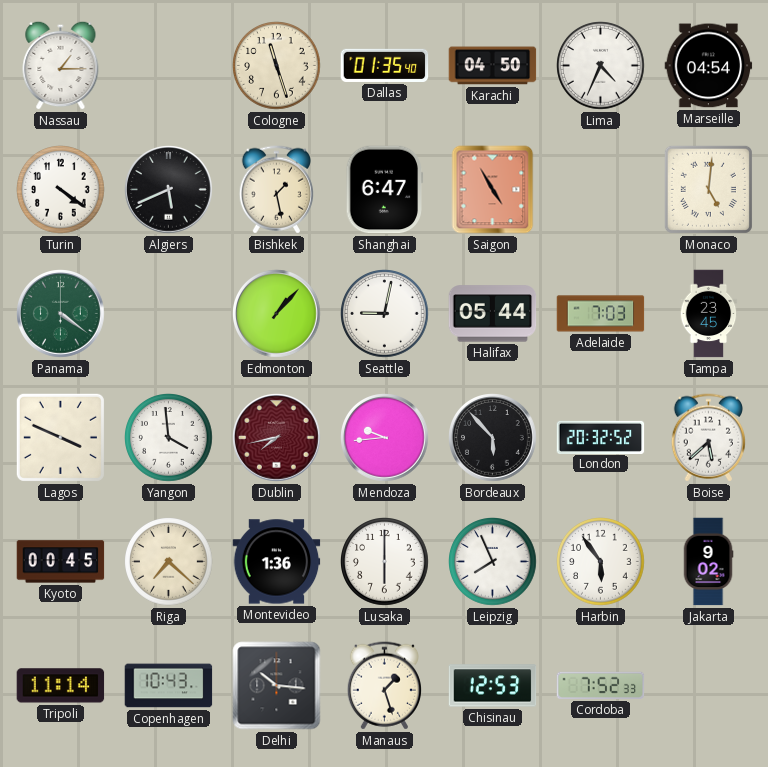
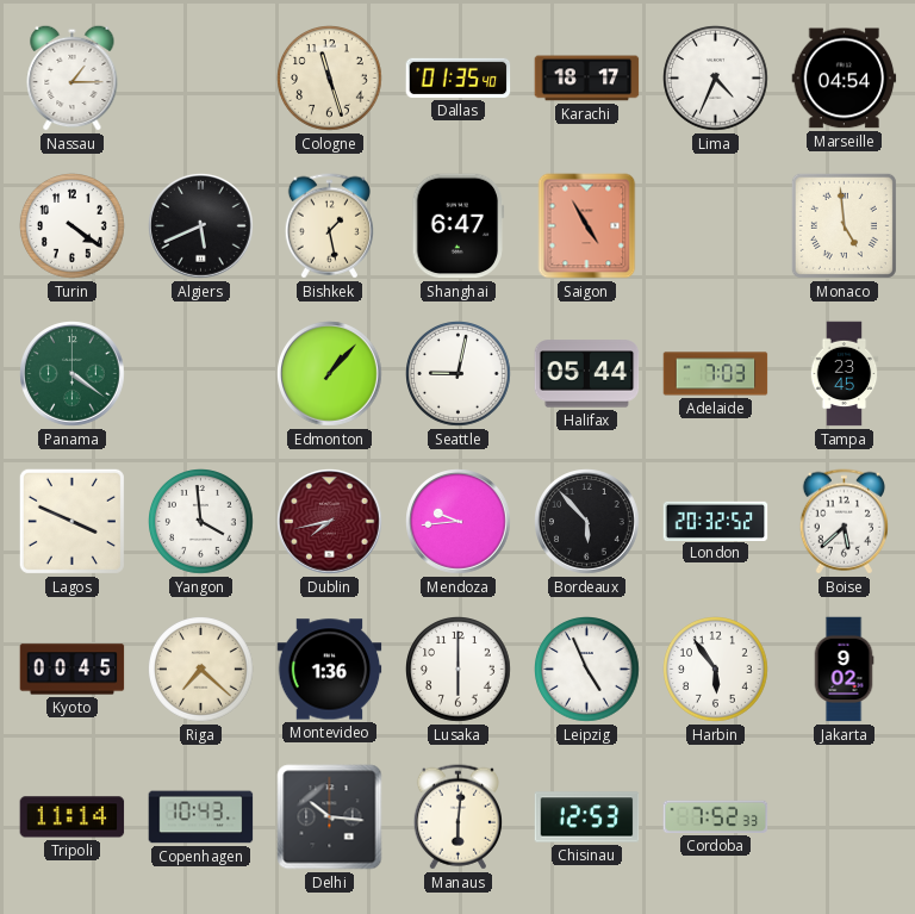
Karachi: 04:50 -> 18:17 (587, 79)
Monaco: 5:01 -> 4:59 (844, 225)
Leipzig: 7:56 -> 4:56 (587, 670)
Manaus: 1:27 -> 6:01 (457, 817)
